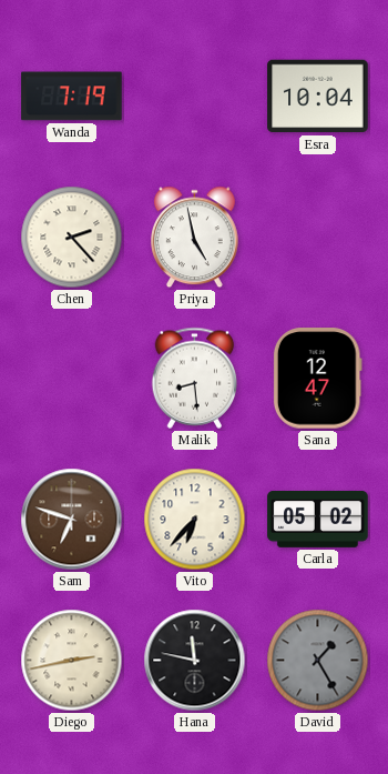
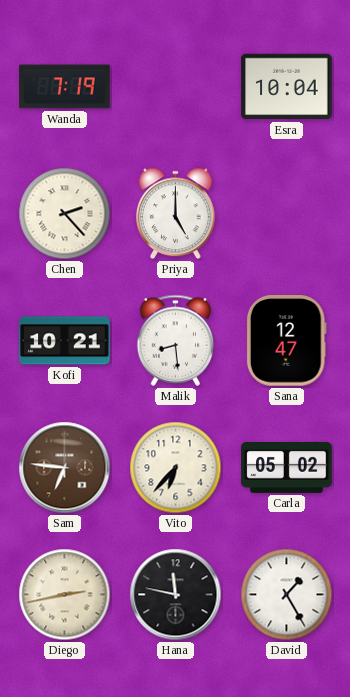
Priya: 4:58 -> 5:00 (176, 214)
Kofi: none -> 10:21 (65, 341)
Sam: 6:48 -> 6:46 (65, 468)
David dial: grey -> white (287, 595)
